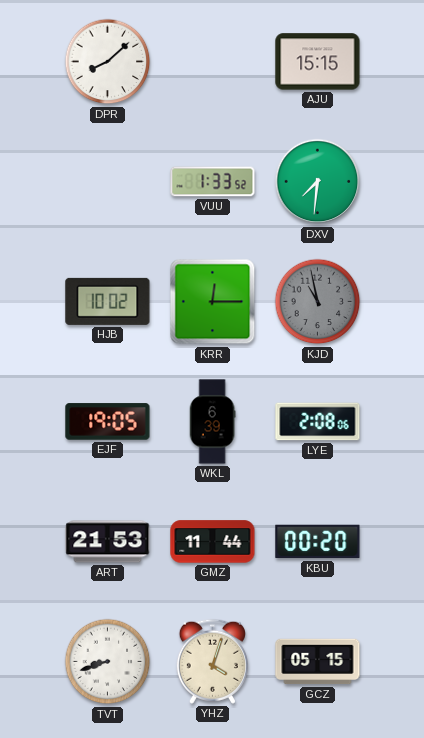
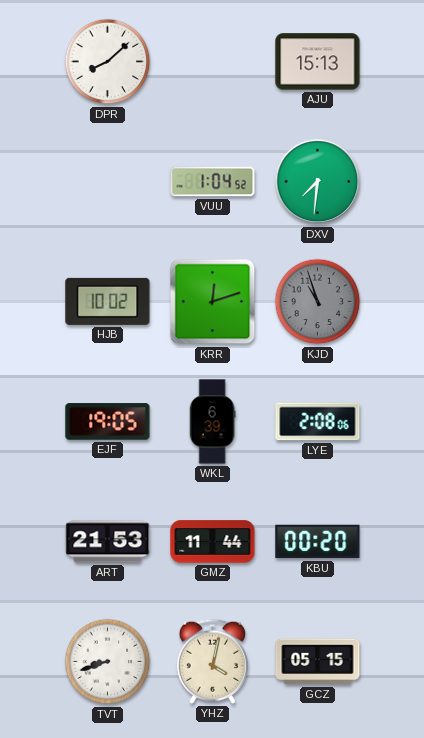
AJU: 15:15 -> 15:13 (318, 62)
VUU: 1:33 -> 1:04 (213, 182)
KRR: 12:15 -> 12:12 (213, 302)
KJD: 10:58 -> 10:57 (318, 302)
YHZ: 4:03 -> 4:02 (212, 661)
